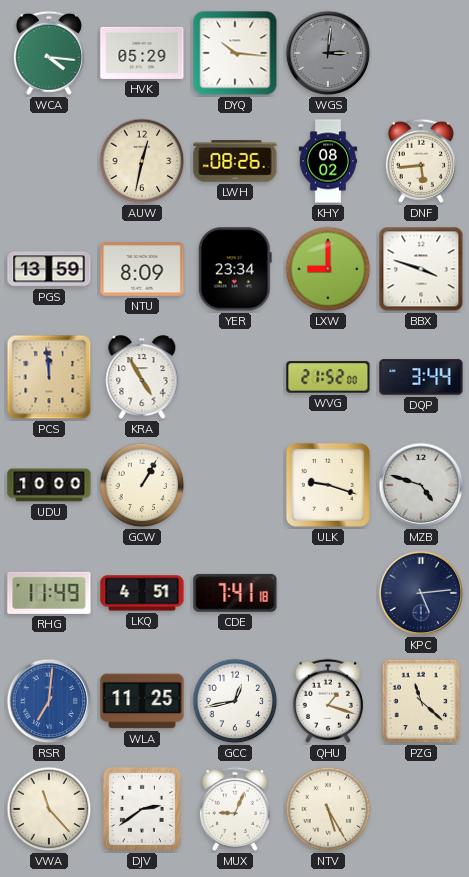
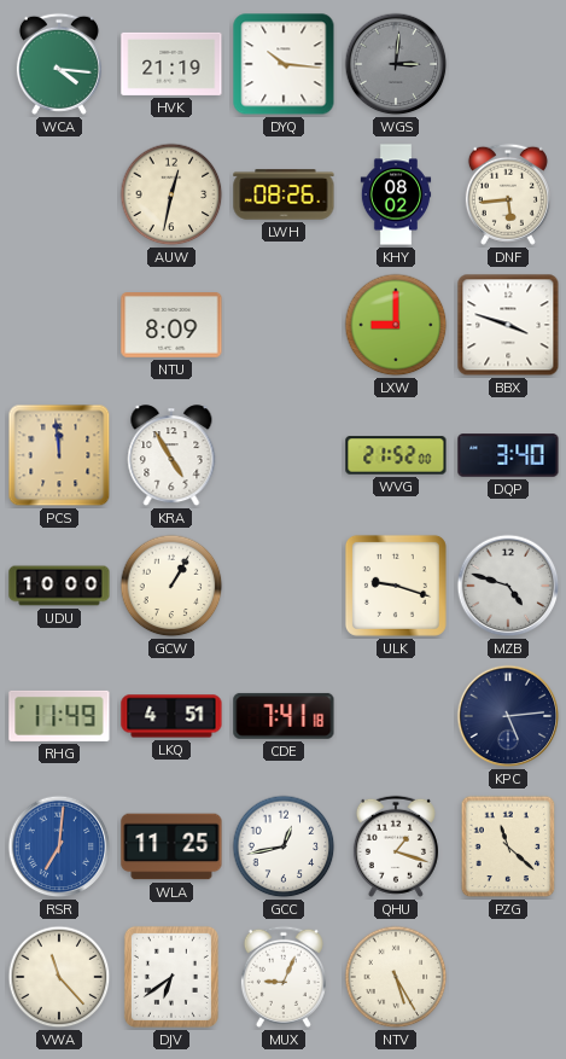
HVK: 05:29 -> 21:19 (171, 64)
PGS: 13:59 -> none (49, 269)
YER: 23:34 -> none (235, 269)
DQP: 3:44 -> 3:40 (508, 455)
DJV: 2:39 -> 6:39 (171, 977)
